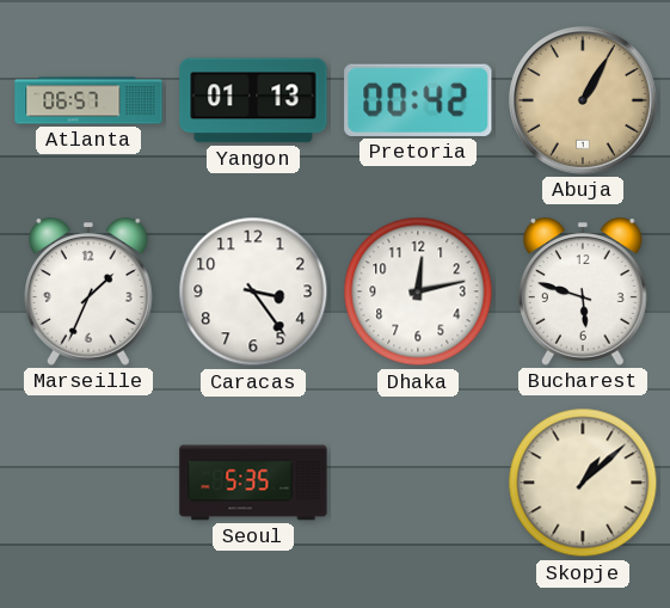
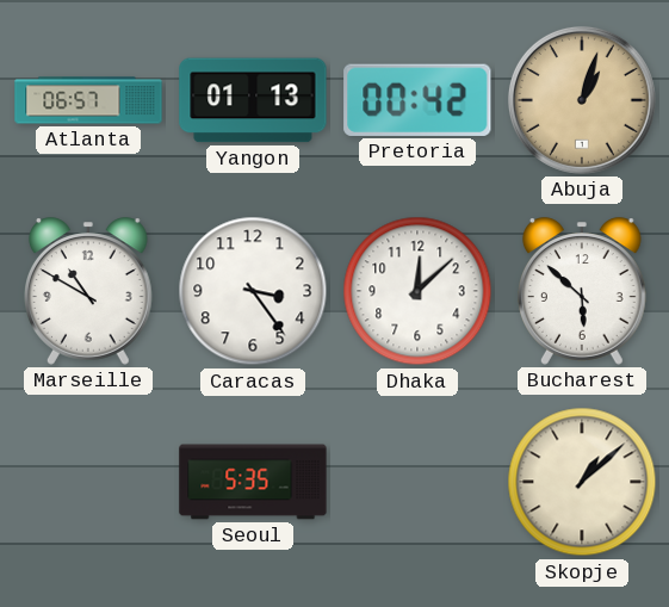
Abuja: 1:05 -> 1:03 (582, 100)
Marseille: 1:34 -> 10:50 (89, 291)
Dhaka: 12:13 -> 12:08 (417, 291)
Bucharest: 5:48 -> 5:52 (583, 291)
